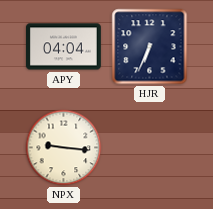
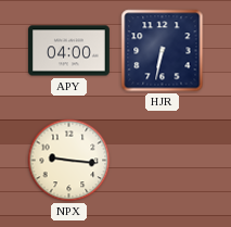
APY: 04:04 -> 04:00 (69, 51)
HJR: 6:34 -> 6:32 (163, 51)
